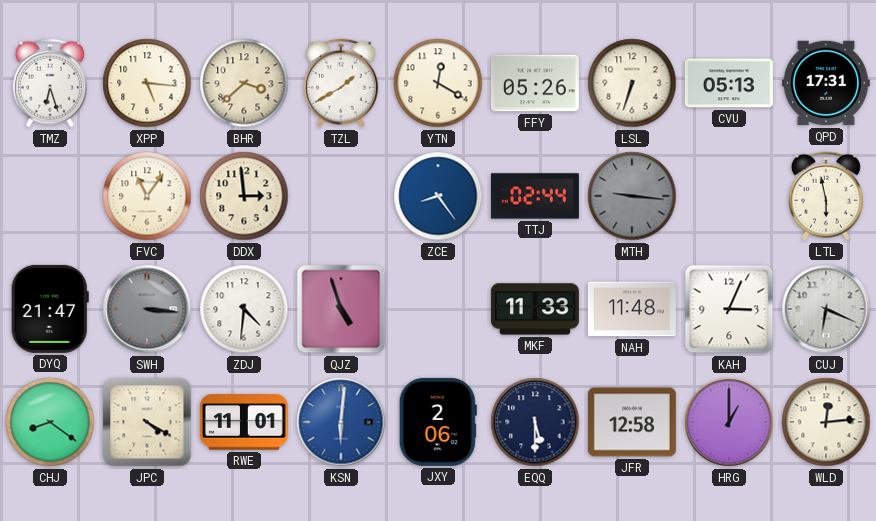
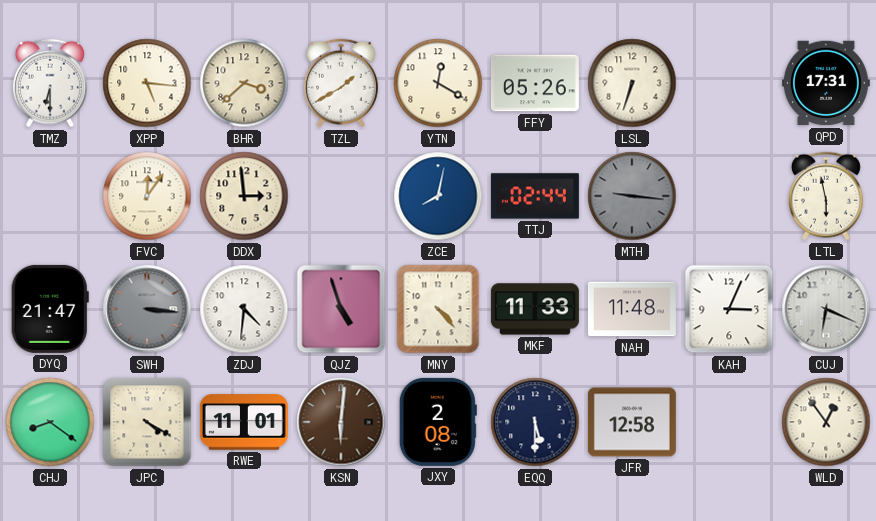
TMZ: 6:27 -> 6:30 (50, 83)
CVU: 05:13 -> none (729, 83)
FVC: 11:06 -> 12:06 (147, 196)
ZCE: 8:24 -> 8:02 (438, 196)
MNY: none -> 4:23 (438, 309)
KSN dial: blue -> brown (341, 422)
JXY: 2:06 -> 2:08 (438, 422)
HRG: 1:00 -> none (729, 422)
WLD: 12:14 -> 12:54 (826, 422)
